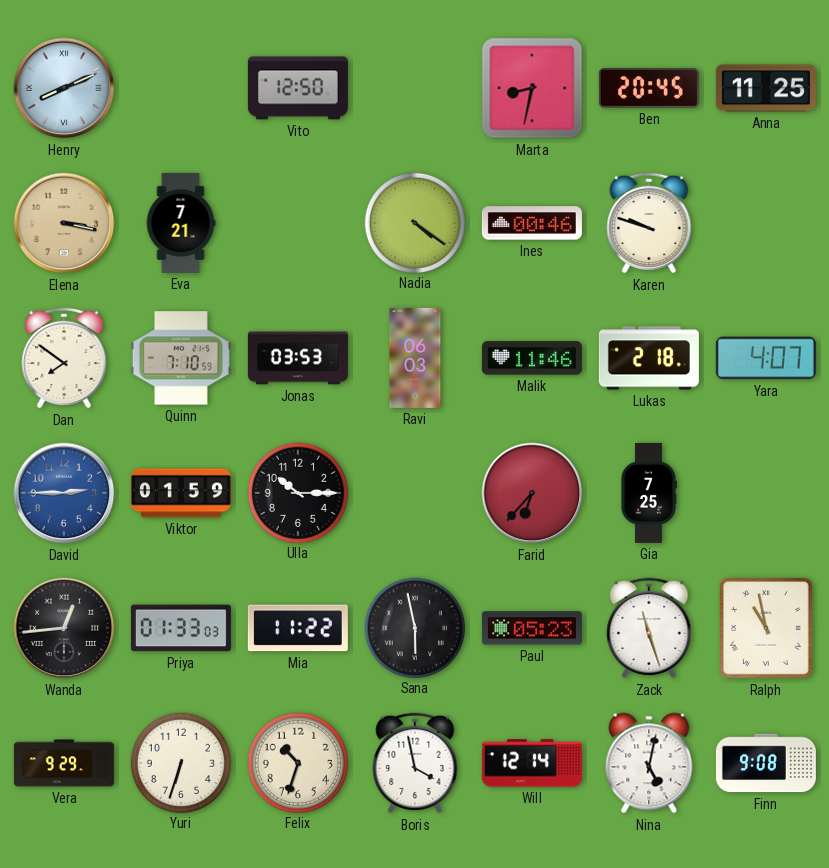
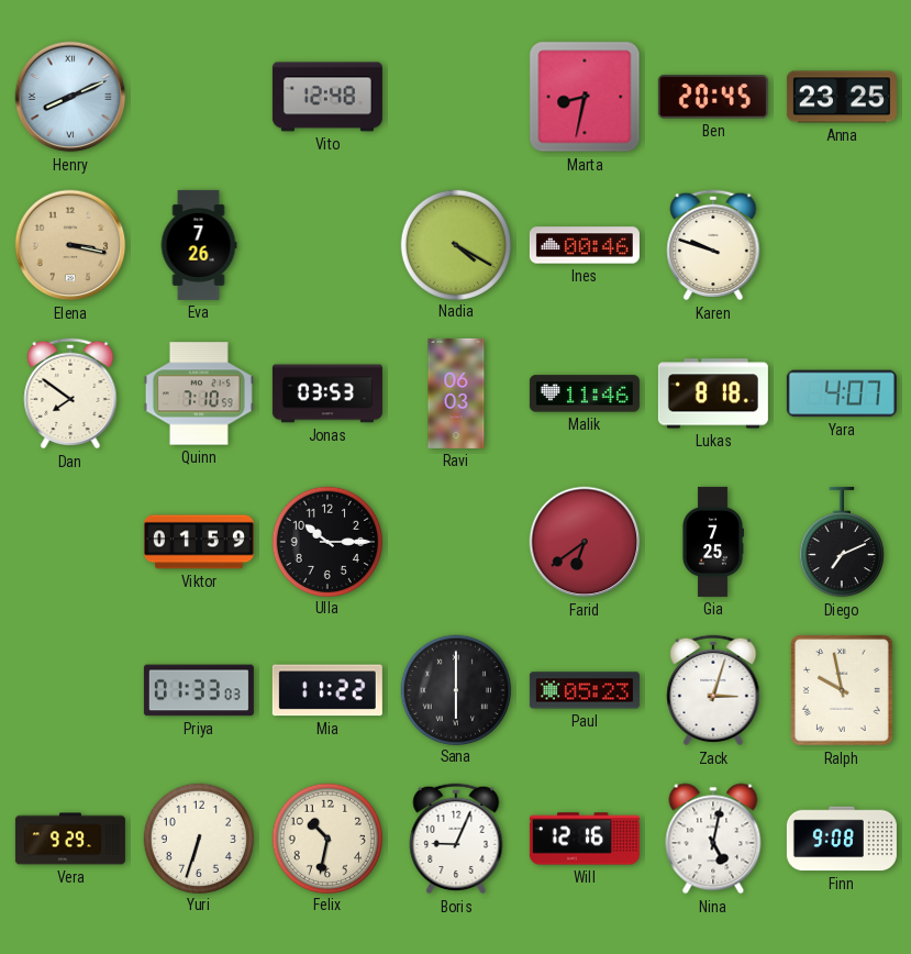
Vito: 12:50 -> 12:48 (327, 97)
Anna: 11:25 -> 23:25 (842, 97)
Eva: 7:21 -> 7:26 (199, 245)
Nadia: 4:21 -> 4:20 (455, 244)
Lukas: 2:18 -> 8:18 (713, 393)
David: 2:45 -> none (64, 493)
Farid: 6:37 -> 6:39 (585, 542)
Diego: none -> 7:11 (842, 542)
Wanda: 12:44 -> none (64, 628)
Sana: 5:58 -> 6:00 (455, 689)
Zack: 11:27 -> 3:03 (713, 690)
Ralph: 10:58 -> 9:58 (843, 690)
Felix: 10:33 -> 10:32 (326, 837)
Boris: 3:58 -> 9:04 (456, 839)
Will: 12:14 -> 12:16 (585, 839)
